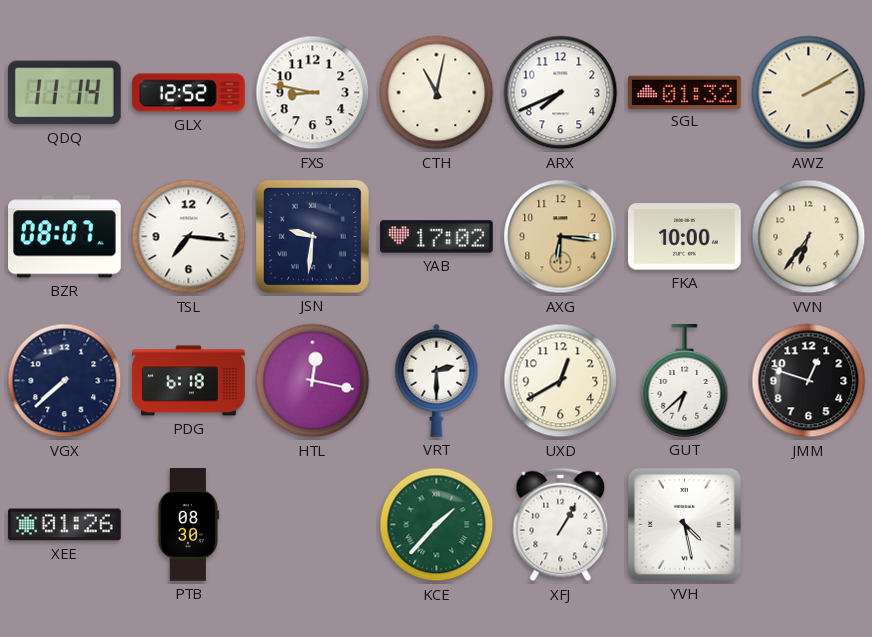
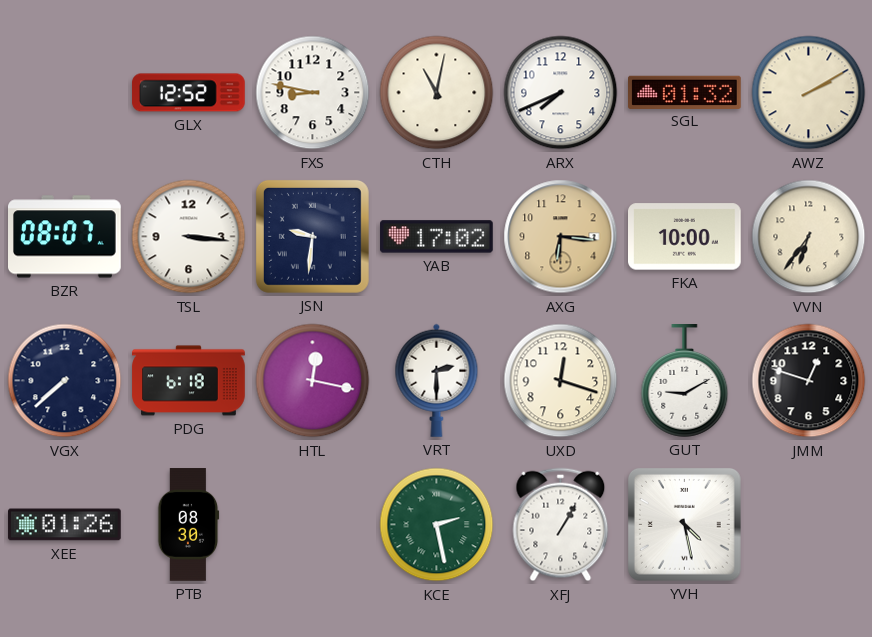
QDQ: 11:14 -> none (64, 93)
TSL: 7:16 -> 3:16 (189, 237)
UXD: 12:40 -> 12:18 (561, 381)
GUT: 6:38 -> 9:10 (685, 381)
KCE: 1:37 -> 2:28 (437, 525)
